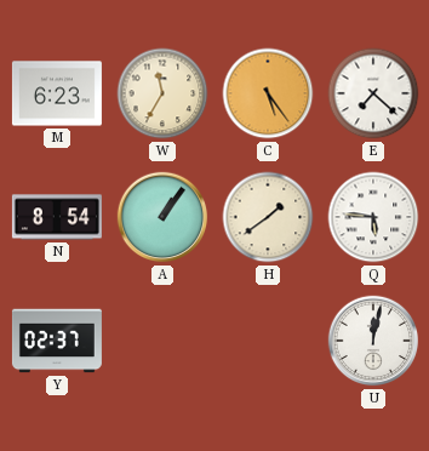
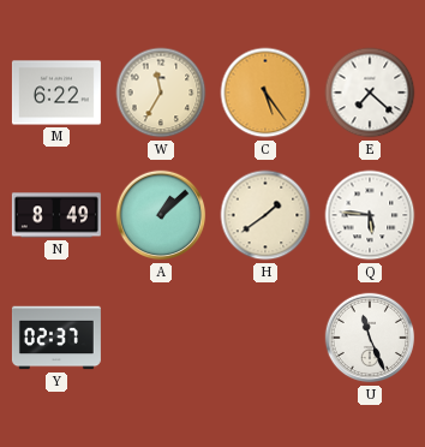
M: 6:23 -> 6:22 (56, 93)
N: 8:54 -> 8:49 (56, 215)
A: 1:06 -> 1:08 (161, 215)
U: 12:02 -> 11:26 (370, 338)
